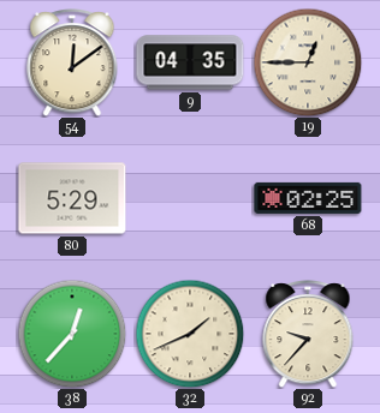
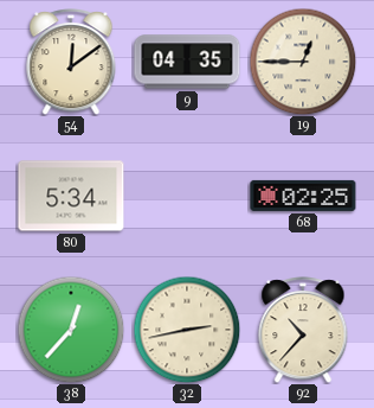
80: 5:29 -> 5:34 (71, 196)
32: 1:41 -> 2:43 (187, 330)
92: 9:37 -> 10:37 (303, 330)
